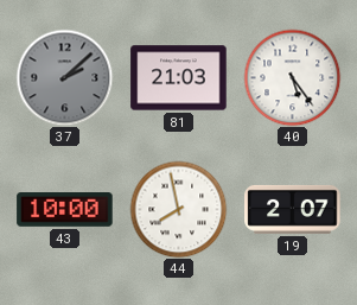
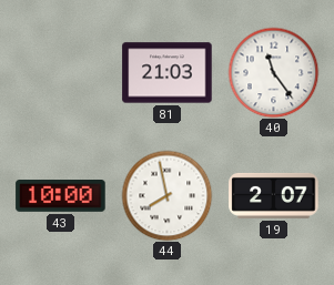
37: 2:08 -> none (64, 77)
40: 5:24 -> 11:24 (273, 72)
